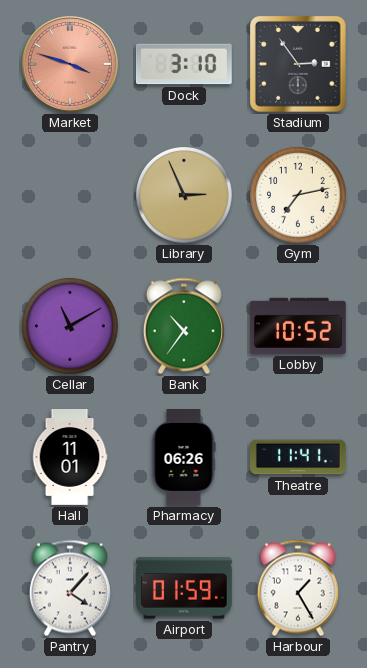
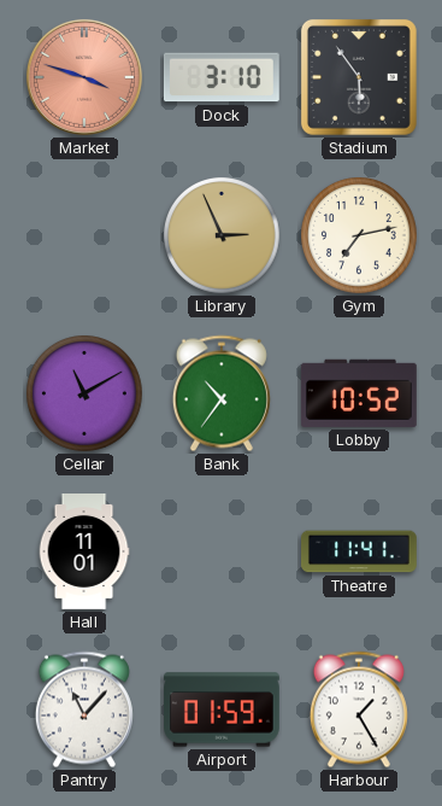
Stadium: 2:54 -> 5:54 (359, 77)
Pharmacy: 06:26 -> none (184, 458)
Pantry: 4:07 -> 11:07 (84, 709)
